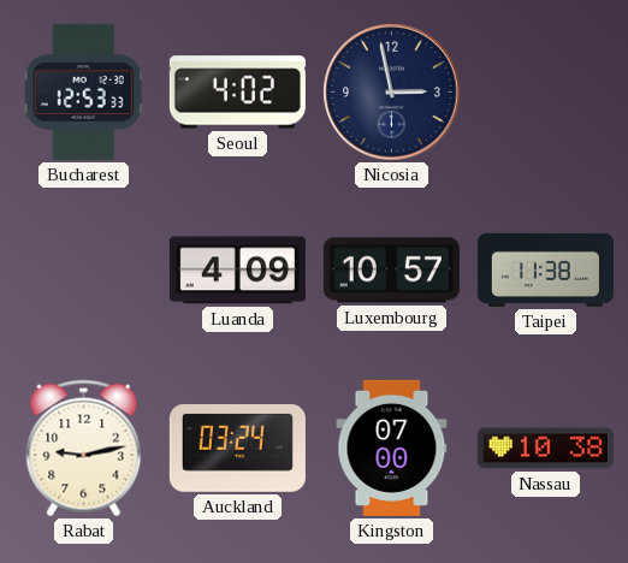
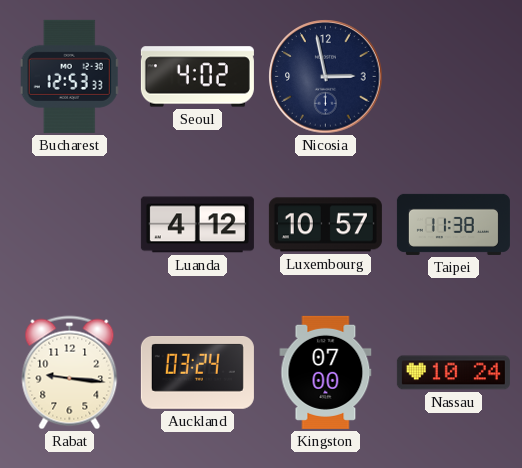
Luanda: 4:09 -> 4:12 (197, 225)
Rabat: 9:13 -> 9:16 (70, 373)
Nassau: 10:38 -> 10:24 (453, 373)
